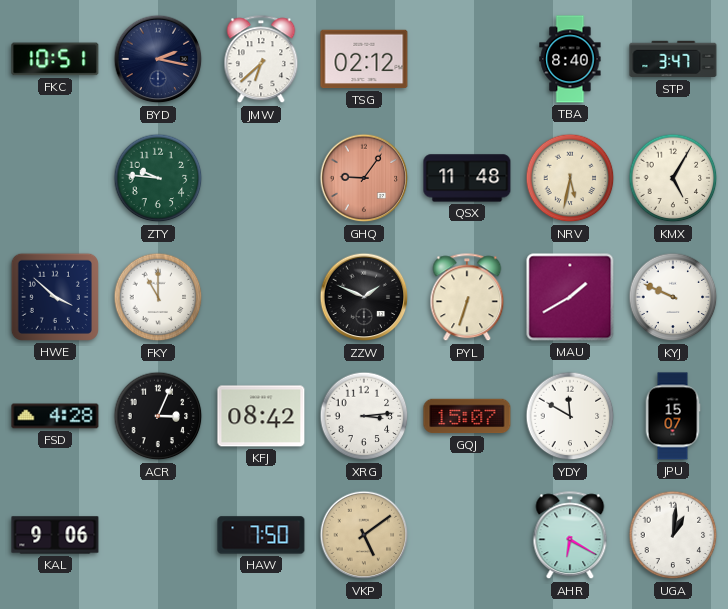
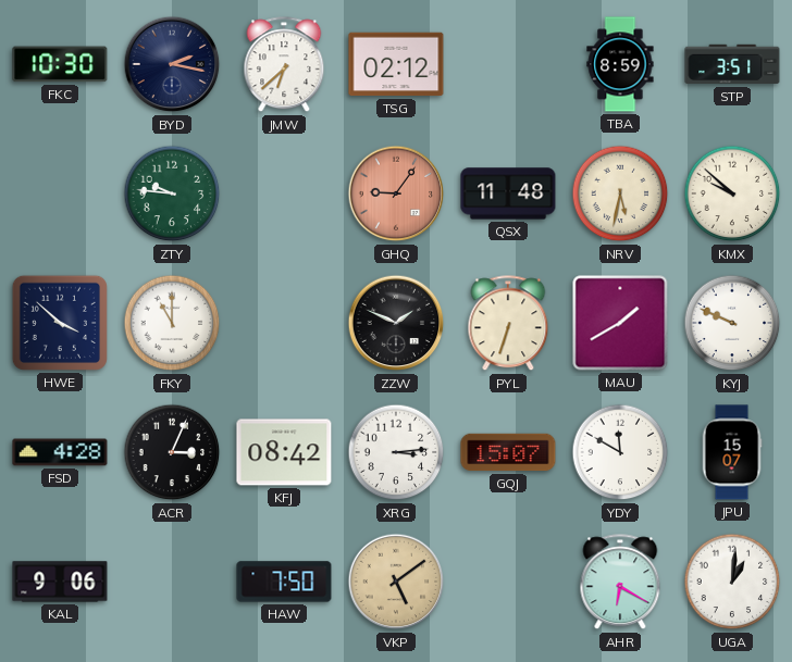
FKC: 10:51 -> 10:30 (60, 64)
TBA: 8:40 -> 8:59 (620, 64)
STP: 3:47 -> 3:51 (732, 64)
KMX: 5:05 -> 9:52 (732, 193)
